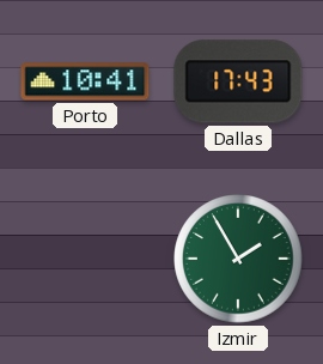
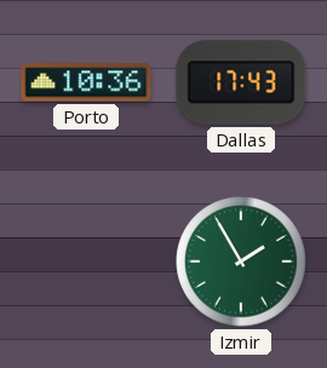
Porto: 10:41 -> 10:36 (86, 82)
